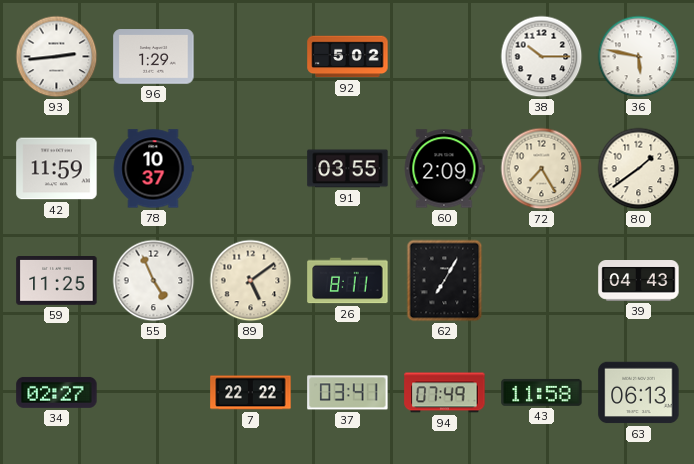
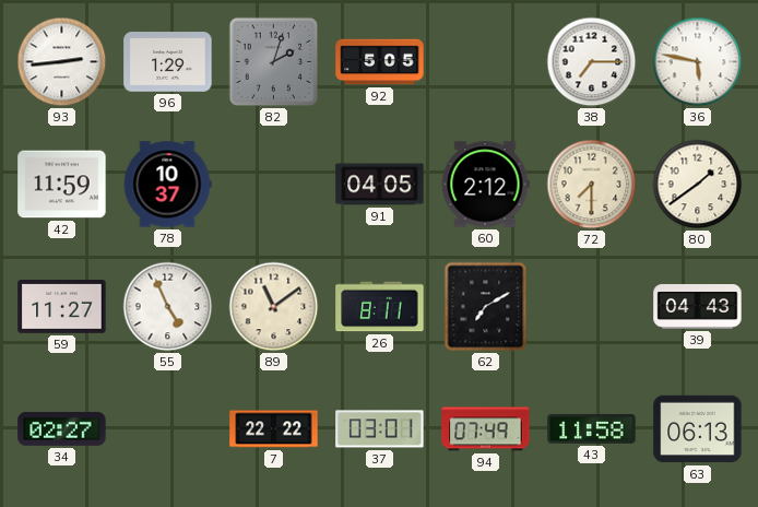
82: none -> 2:03 (274, 62)
92: 5:02 -> 5:05 (380, 62)
38: 10:15 -> 7:15 (592, 62)
91: 03:55 -> 04:05 (380, 185)
60: 2:09 -> 2:12 (485, 185)
72: 7:25 -> 7:30 (592, 185)
59: 11:25 -> 11:27 (62, 307)
89: 5:09 -> 11:09 (274, 307)
62: 7:05 -> 7:10 (486, 307)
37: 03:41 -> 03:01 (380, 429)
